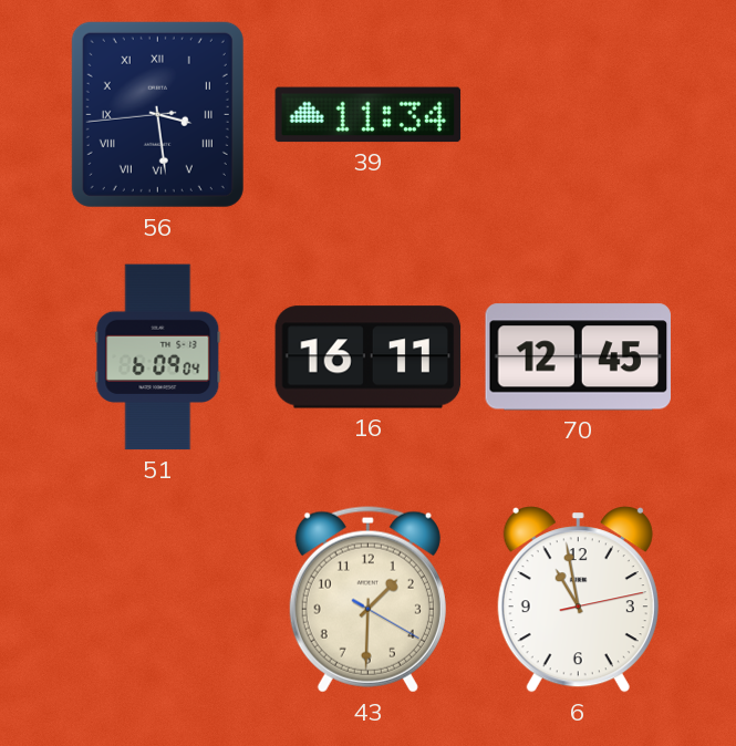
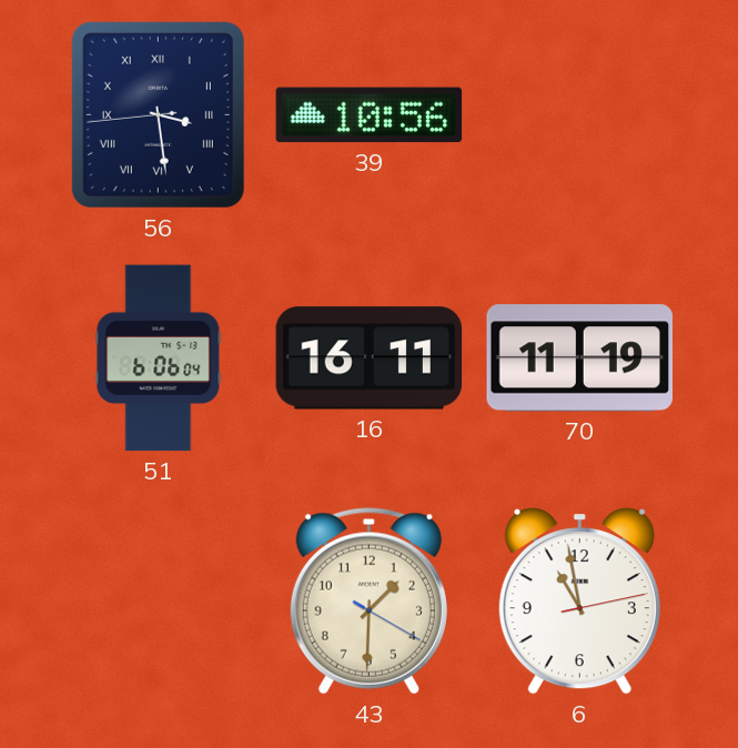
39: 11:34 -> 10:56 (370, 115)
51: 6:09 -> 6:06 (159, 358)
70: 12:45 -> 11:19 (579, 358)
